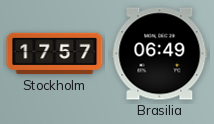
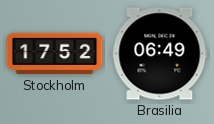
Stockholm: 17:57 -> 17:52 (55, 54)
